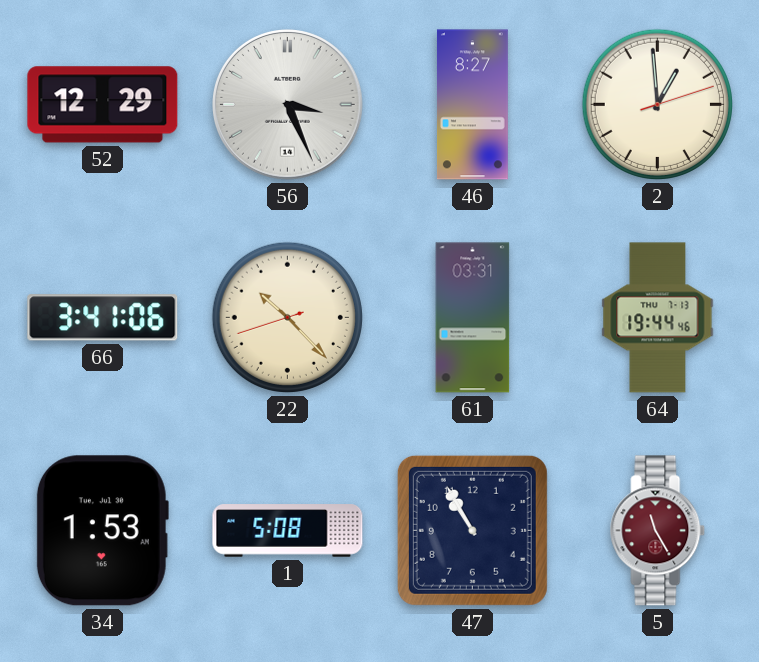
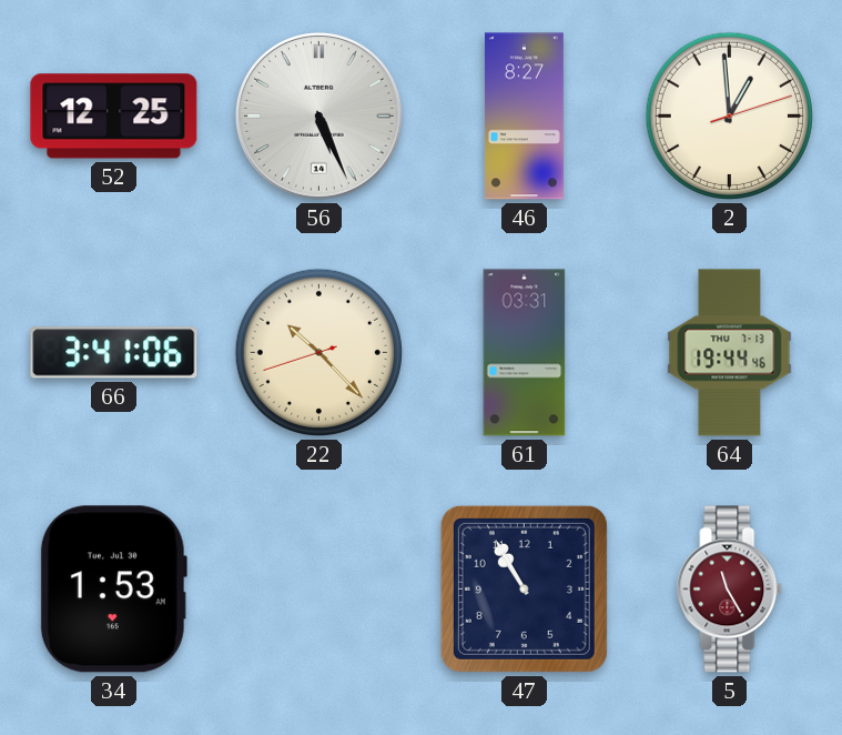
52: 12:29 -> 12:25 (114, 117)
56: 3:26 -> 5:26 (319, 117)
1: 5:08 -> none (288, 531)
